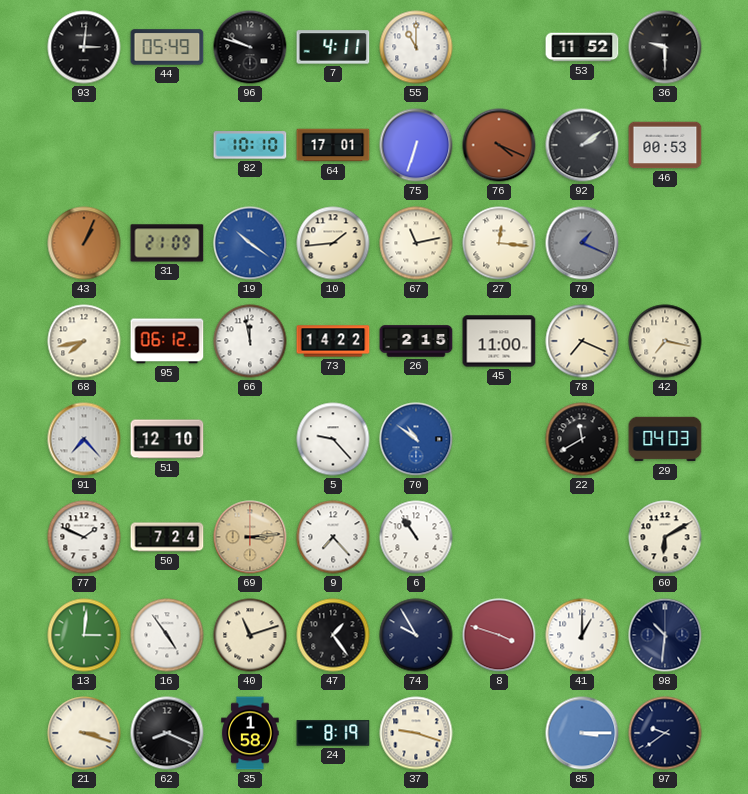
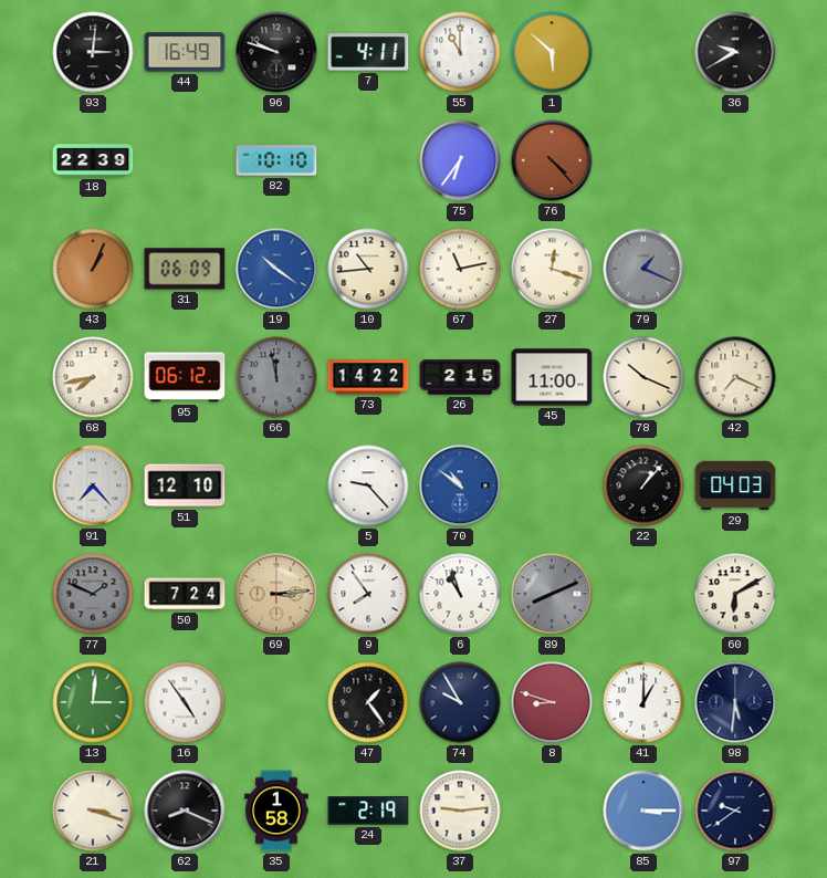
44: 05:49 -> 16:49 (185, 52)
1: none -> 5:52 (552, 52)
53: 11:52 -> none (582, 47)
36: 9:30 -> 9:40 (735, 52)
18: none -> 22:39 (93, 160)
64: 17:01 -> none (333, 145)
75: 6:33 -> 6:36 (460, 160)
76: 4:19 -> 4:23 (552, 160)
92: 2:09 -> none (582, 145)
46: 00:53 -> none (665, 145)
31: 21:09 -> 06:09 (185, 269)
10: 1:44 -> 10:44 (368, 269)
27: 12:16 -> 12:18 (552, 269)
66 dial: white -> grey (276, 377)
78: 7:19 -> 10:19 (643, 377)
42: 7:17 -> 7:19 (735, 377)
22: 11:40 -> 1:07 (643, 485)
77 dial: white -> grey (93, 594)
9: 7:23 -> 7:54 (368, 594)
6: 10:54 -> 10:57 (460, 594)
89: none -> 8:11 (552, 594)
40: 11:12 -> none (250, 635)
8: 3:48 -> 8:48 (552, 702)
98: 10:31 -> 5:31 (735, 702)
24: 8:19 -> 2:19 (368, 811)
37: 9:18 -> 9:14 (460, 811)
